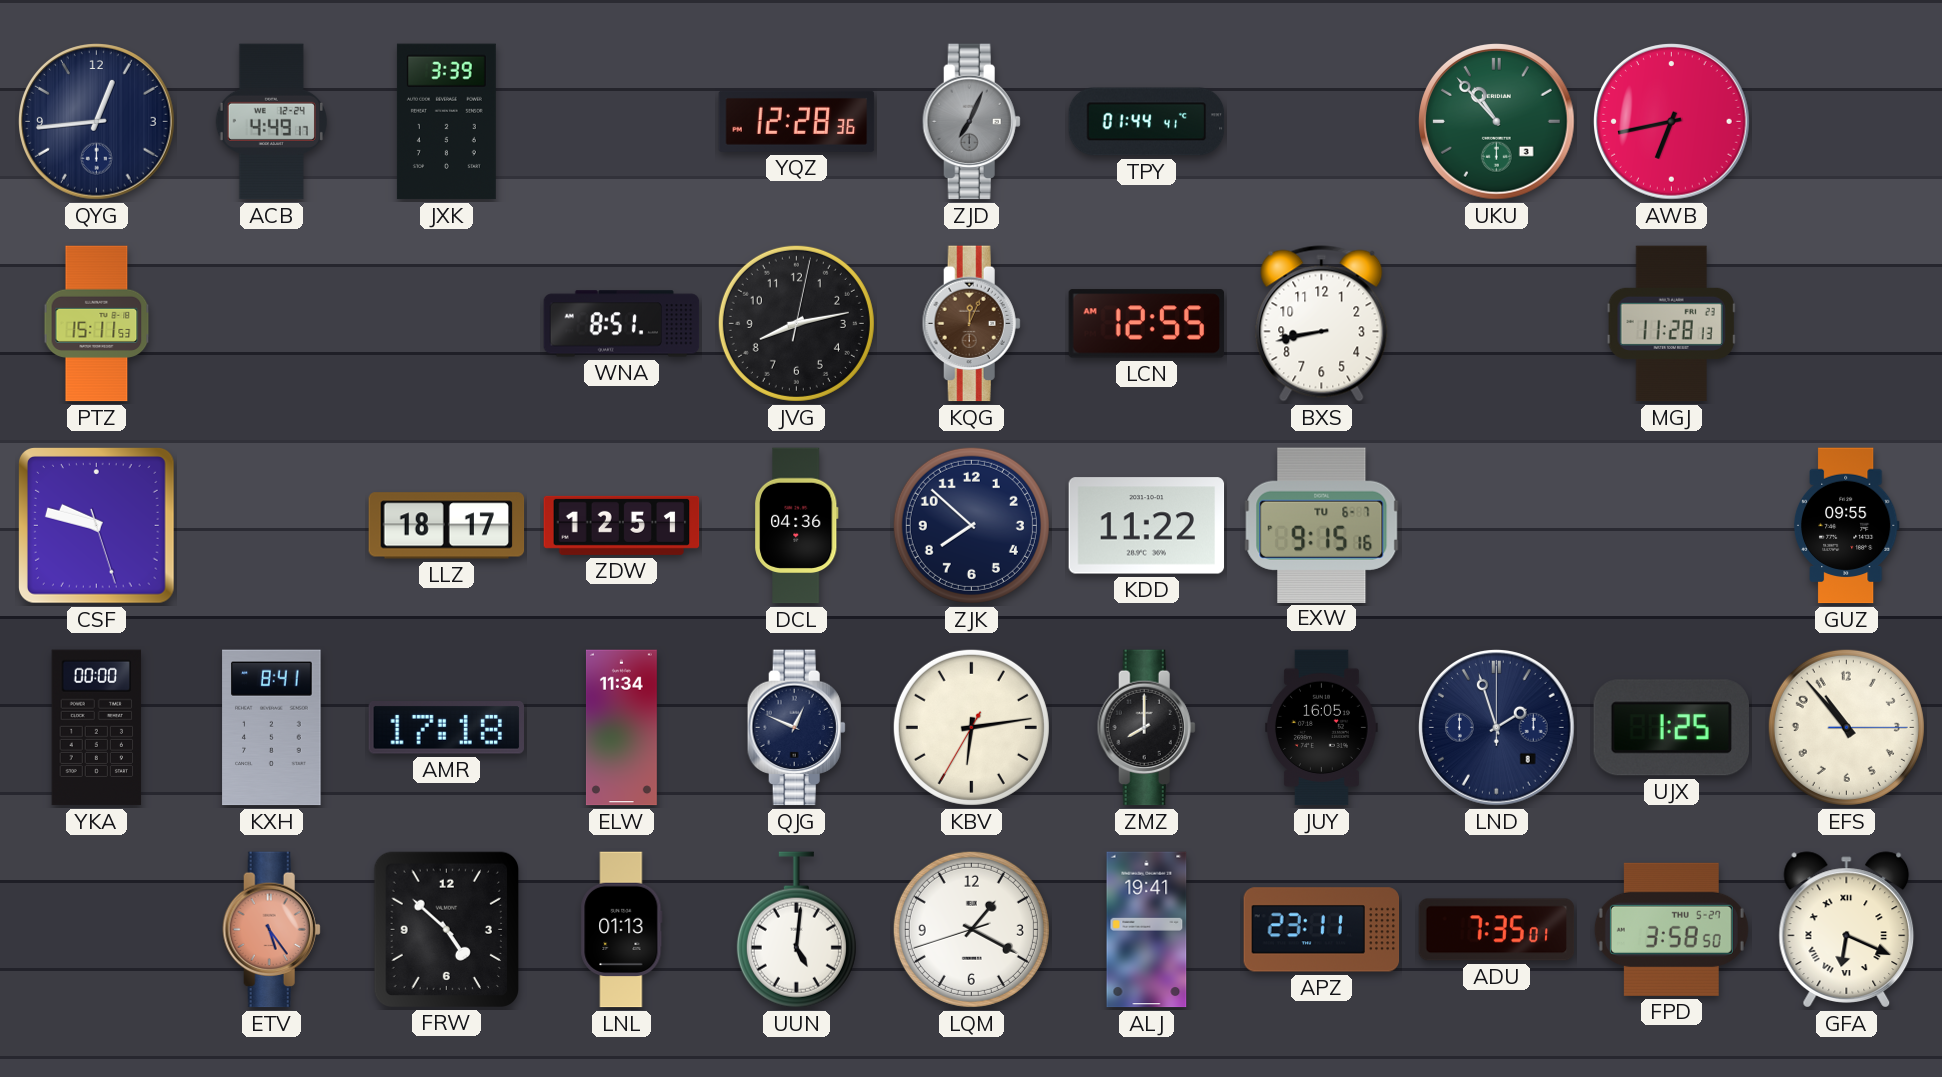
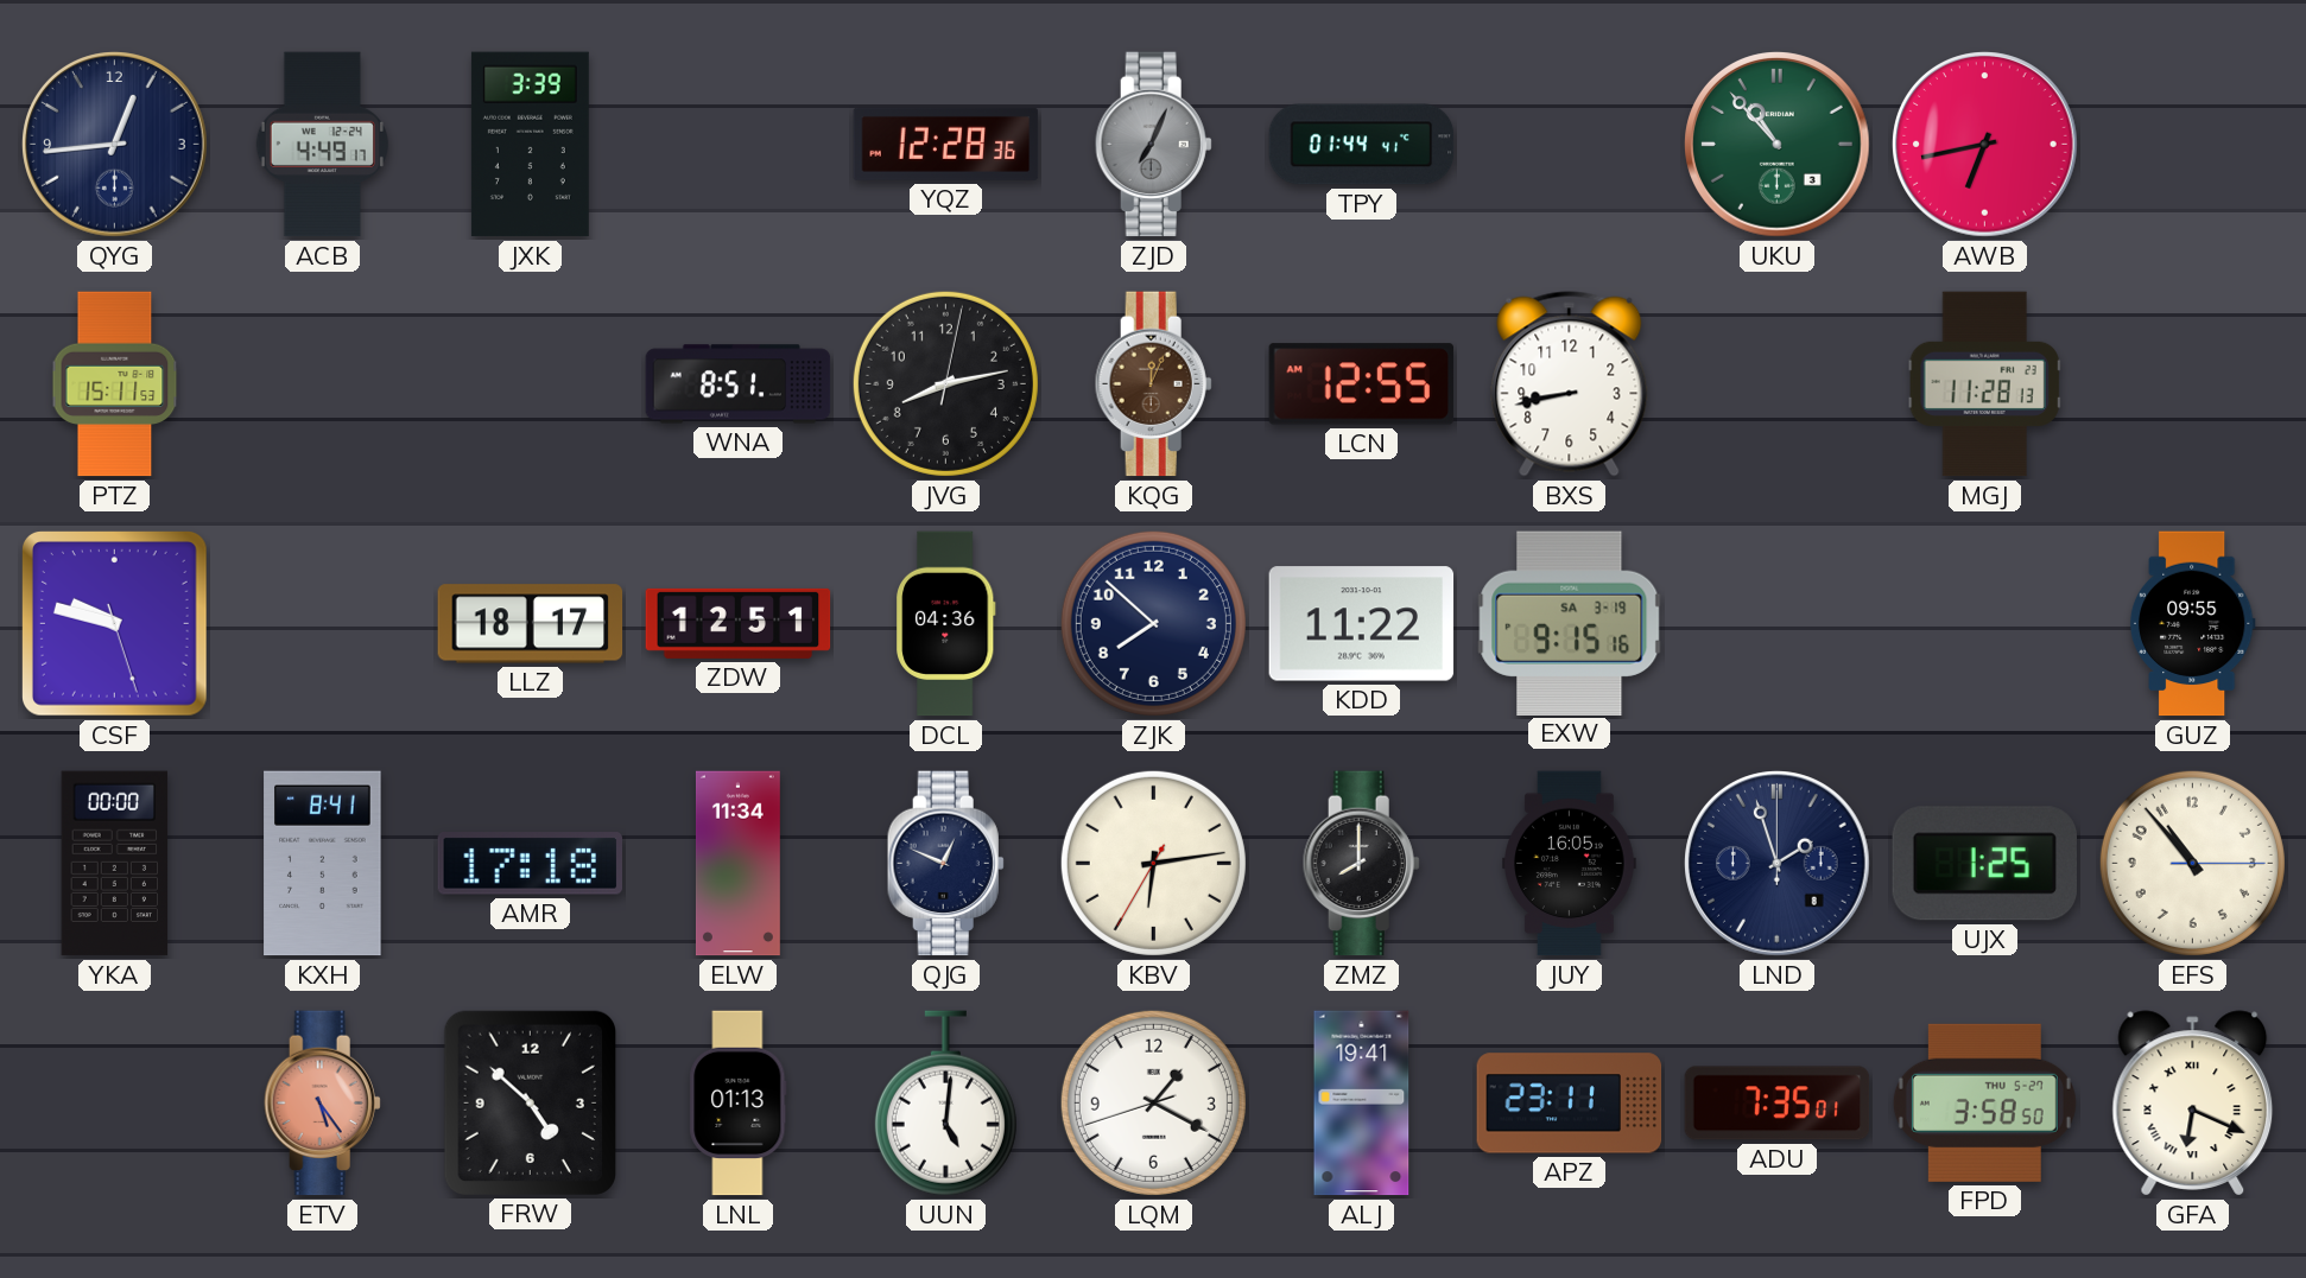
EXW date: TU 6-7 -> SA 3-19 (1570, 623)
